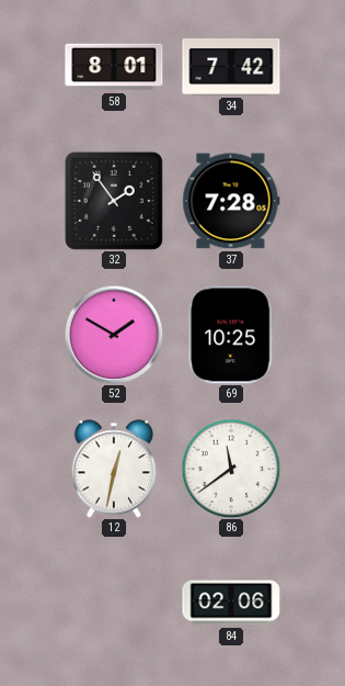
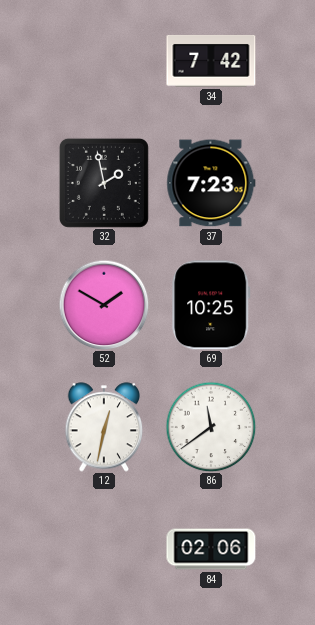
58: 8:01 -> none (114, 67)
32: 1:54 -> 1:58 (104, 183)
37: 7:28 -> 7:23 (211, 183)
